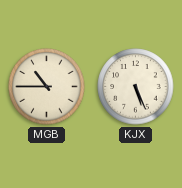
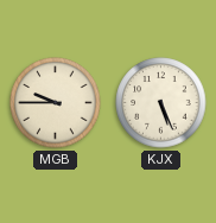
MGB: 10:45 -> 9:45 (56, 103)
